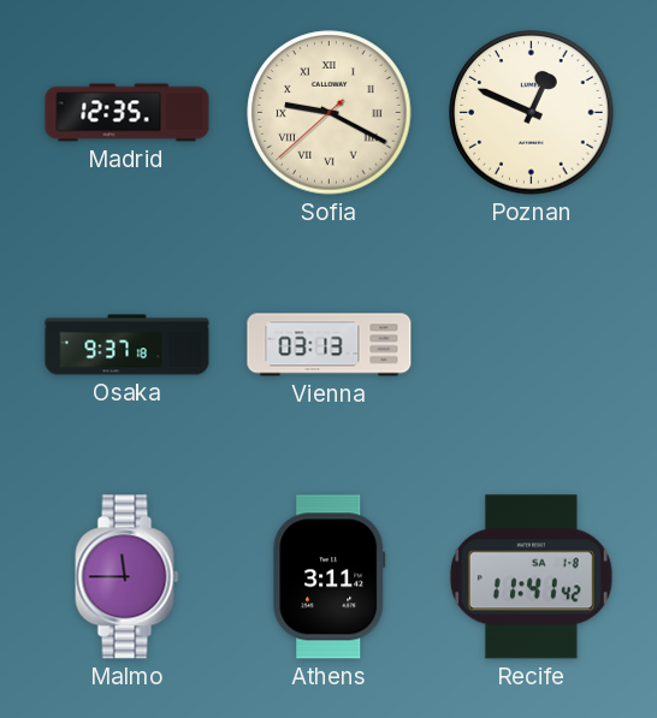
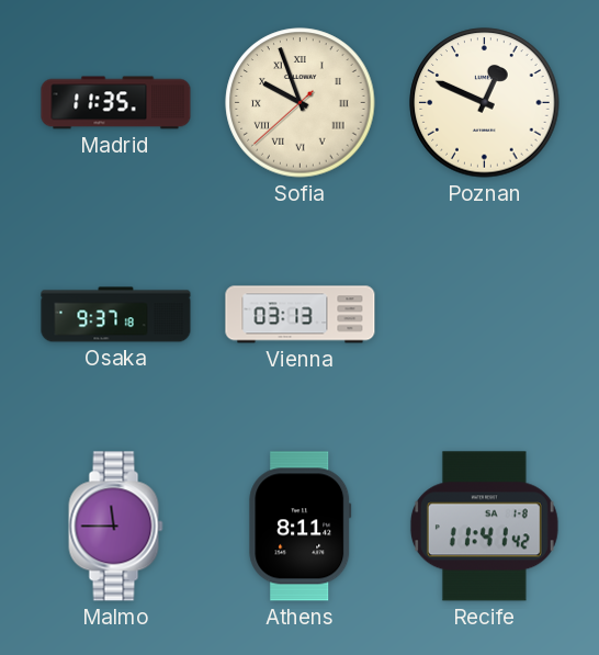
Madrid: 12:35 -> 11:35 (116, 103)
Sofia: 9:19 -> 9:56 (301, 103)
Athens: 3:11 -> 8:11 (301, 527)
